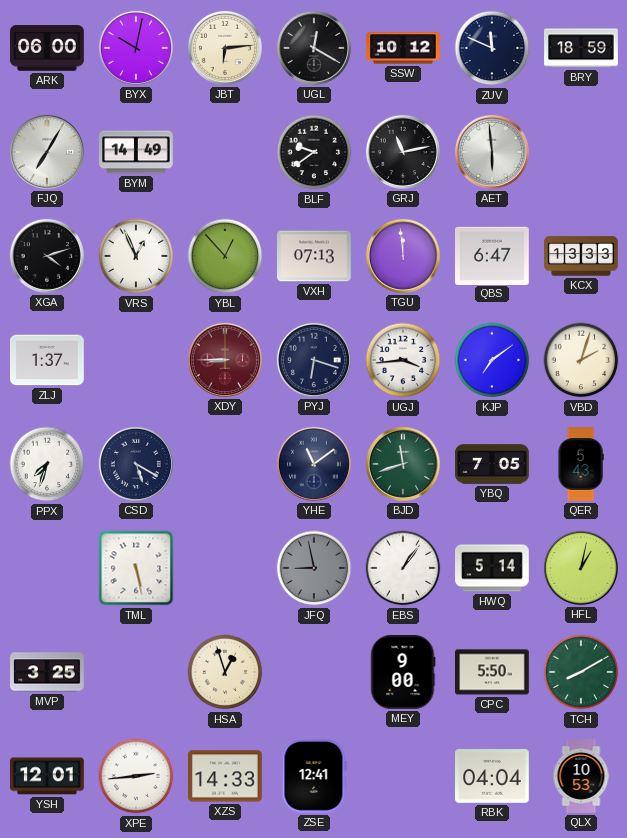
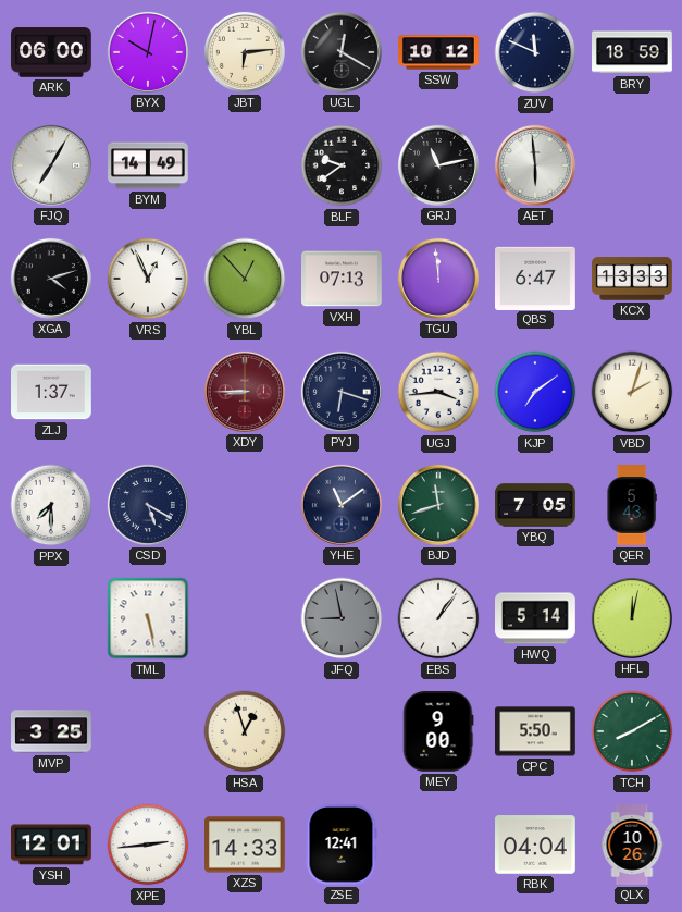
PPX: 7:33 -> 7:30 (51, 505)
HFL: 1:02 -> 12:02 (632, 618)
QLX: 10:53 -> 10:26 (632, 845)
